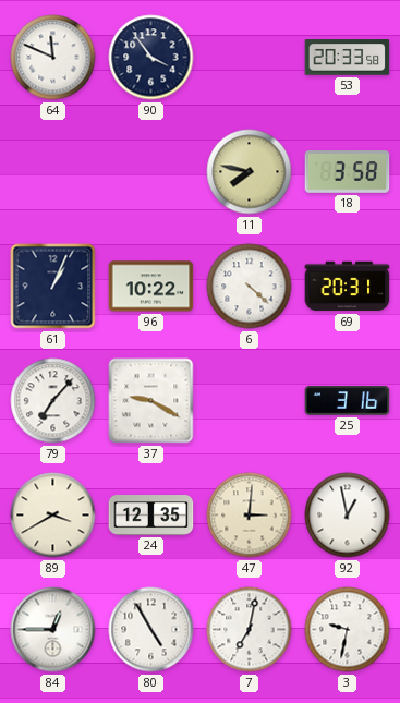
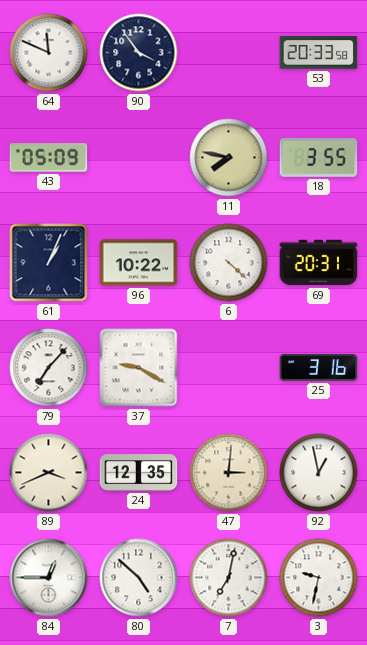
43: none -> 05:09 (49, 158)
18: 3:58 -> 3:55 (319, 158)
89: 3:40 -> 3:41 (49, 473)
80: 4:55 -> 4:52 (139, 578)
